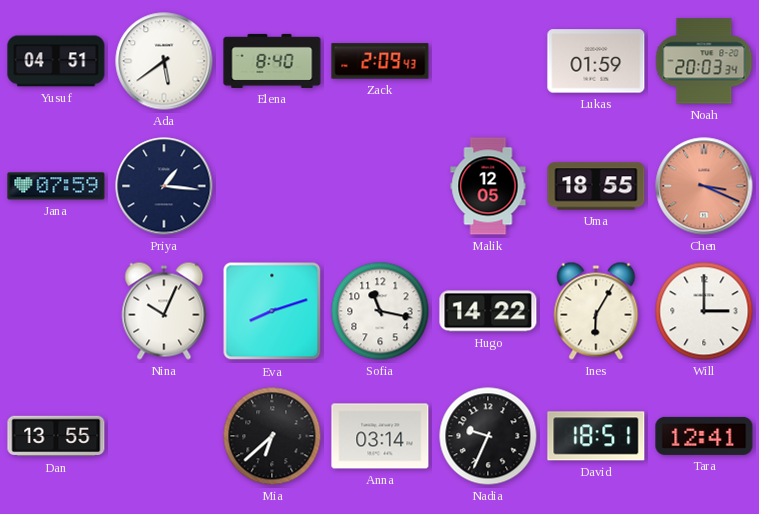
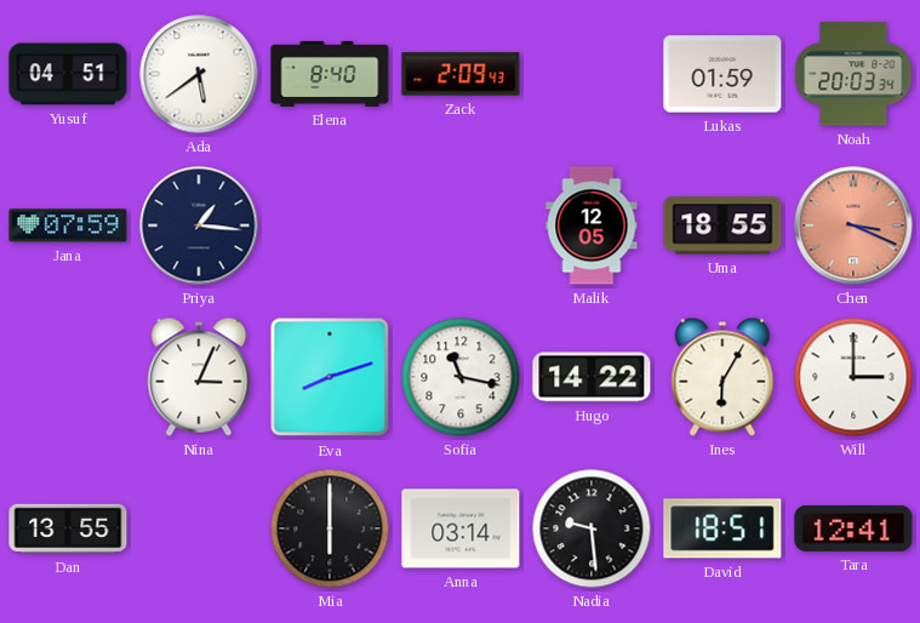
Nina: 10:04 -> 3:04 (199, 377)
Mia: 6:38 -> 6:00 (330, 528)
Nadia: 9:34 -> 9:29 (592, 528)
